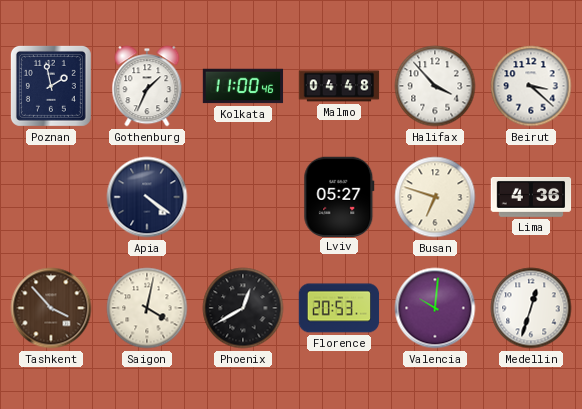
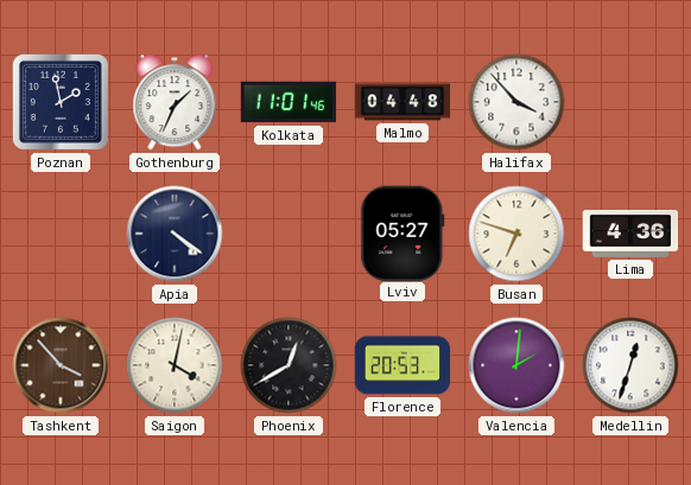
Kolkata: 11:00 -> 11:01 (289, 102)
Beirut: 3:22 -> none (531, 86)
Valencia: 10:01 -> 2:01 (516, 365)
